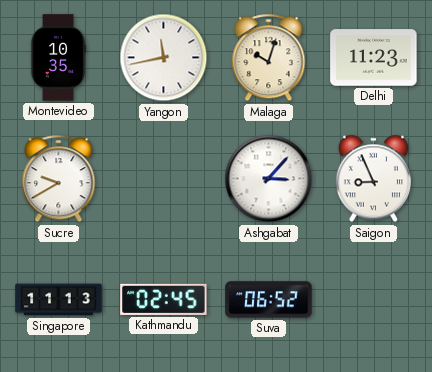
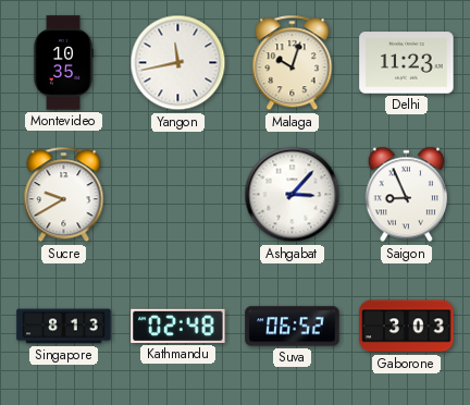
Singapore: 11:13 -> 8:13 (64, 327)
Kathmandu: 02:45 -> 02:48 (178, 326)
Gaborone: none -> 3:03 (407, 327)
